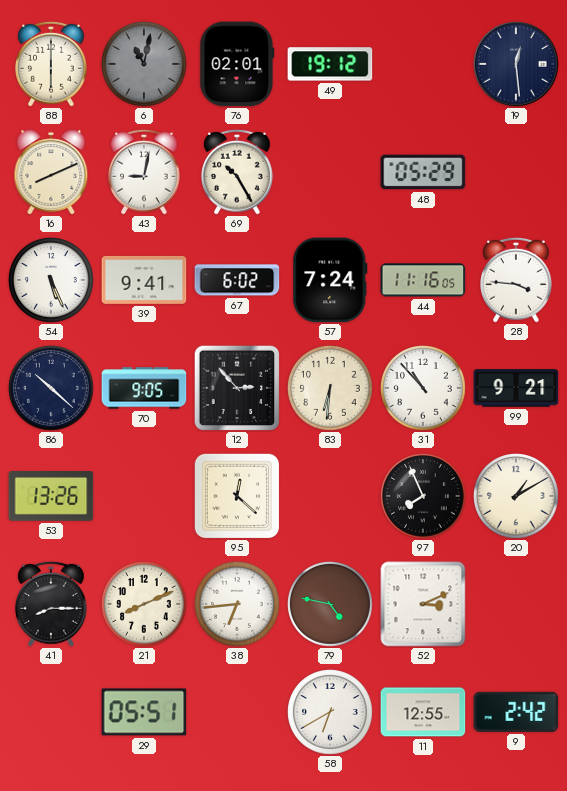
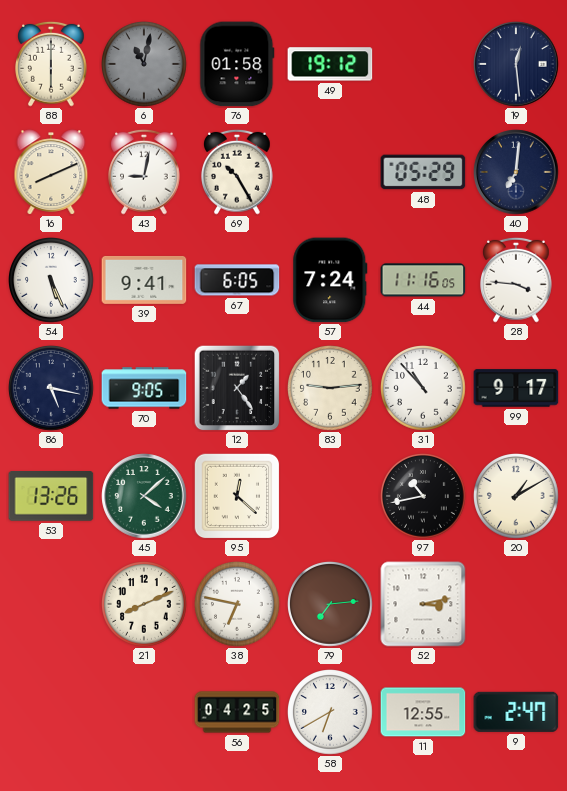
76: 02:01 -> 01:58 (237, 64)
40: none -> 7:01 (516, 172)
67: 6:02 -> 6:05 (237, 280)
86: 10:22 -> 5:17 (51, 388)
12: 2:53 -> 1:24 (237, 388)
83: 6:31 -> 9:14 (330, 388)
99: 9:21 -> 9:17 (516, 388)
45: none -> 4:08 (144, 496)
97: 7:56 -> 10:43 (423, 496)
41: 8:15 -> none (52, 604)
38: 6:44 -> 6:47 (237, 604)
79: 4:47 -> 7:14 (330, 604)
52: 3:11 -> 3:13 (423, 604)
29: 05:51 -> none (144, 712)
56: none -> 04:25 (237, 712)
9: 2:42 -> 2:47 (516, 712)
